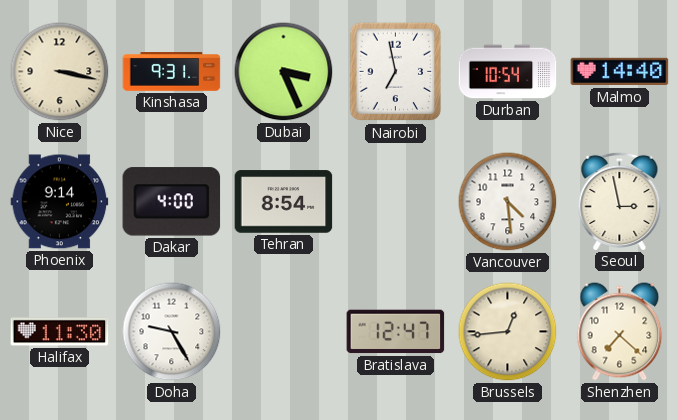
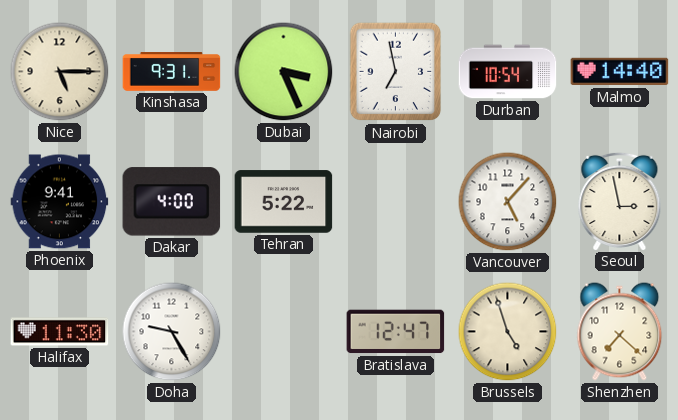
Nice: 3:17 -> 5:15 (60, 72)
Phoenix: 9:14 -> 9:41 (60, 202)
Tehran: 8:54 -> 5:22 (284, 202)
Vancouver: 4:29 -> 5:07 (508, 202)
Brussels: 12:44 -> 4:57 (508, 332)
